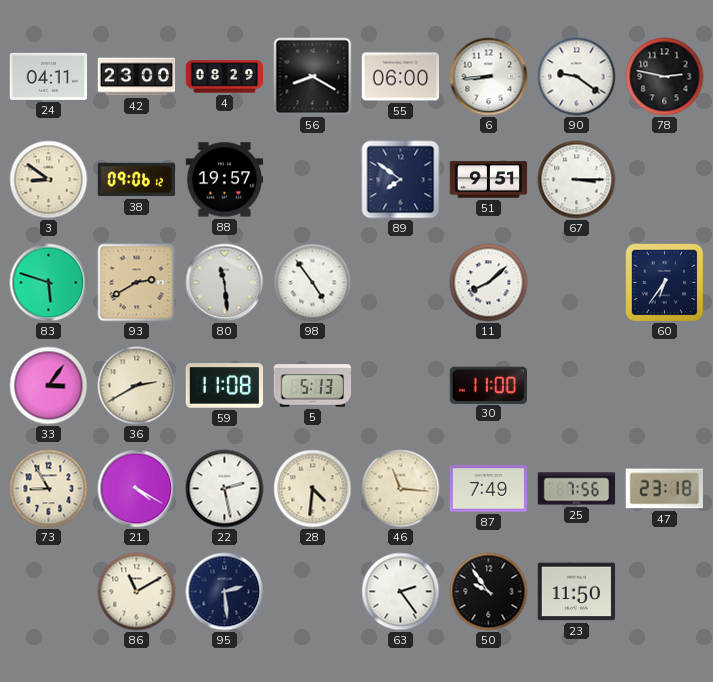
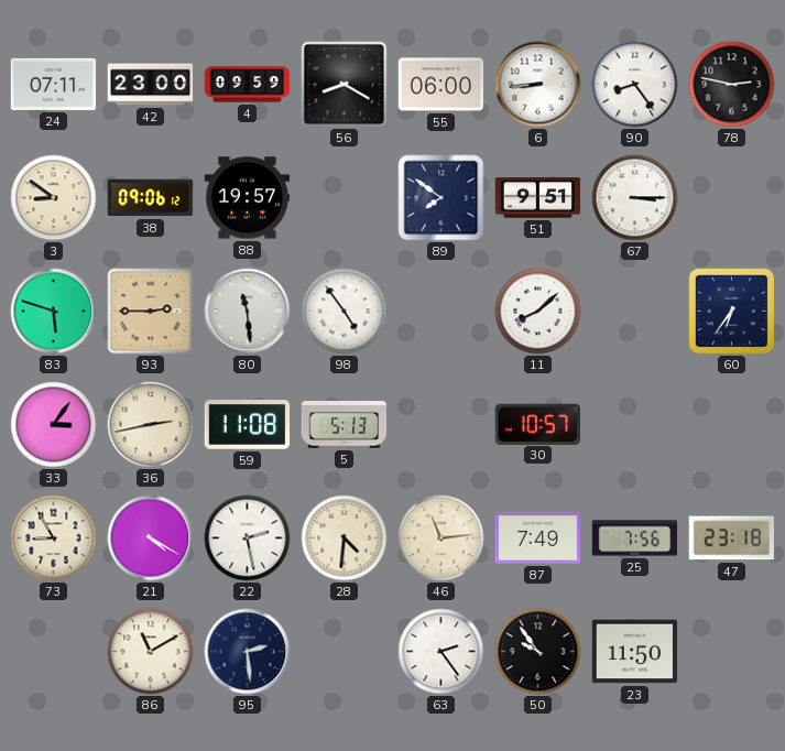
24: 04:11 -> 07:11 (54, 84)
4: 08:29 -> 09:59 (248, 85)
90: 9:21 -> 8:24 (635, 85)
93: 2:40 -> 2:45 (151, 312)
36: 2:40 -> 2:43 (151, 425)
30: 11:00 -> 10:57 (537, 424)
46: 11:16 -> 11:14 (441, 538)
